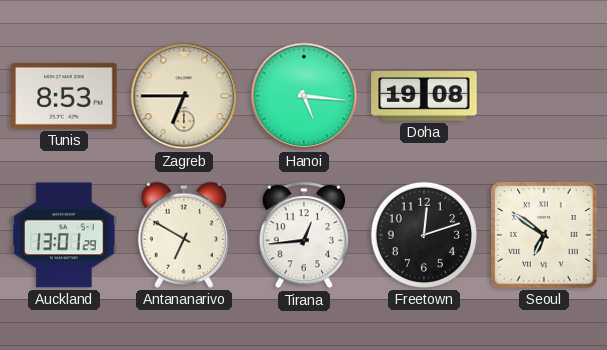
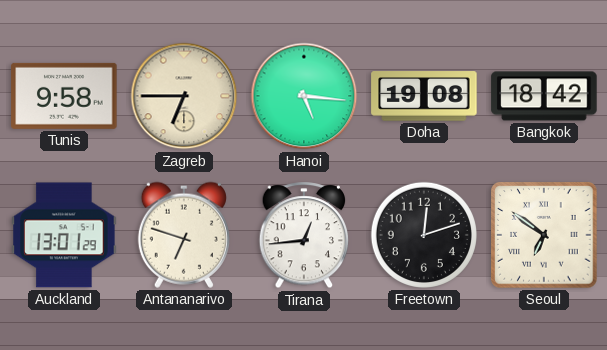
Tunis: 8:53 -> 9:58 (64, 96)
Bangkok: none -> 18:42 (544, 96)
Antananarivo: 6:50 -> 6:48 (184, 235)
